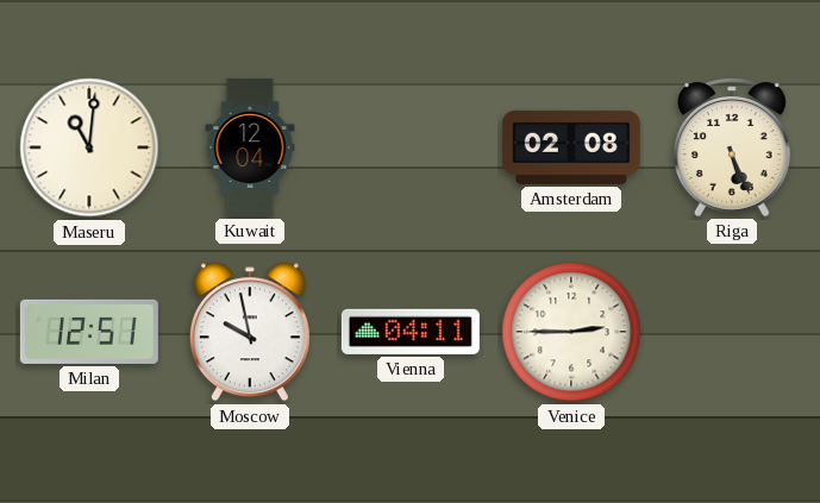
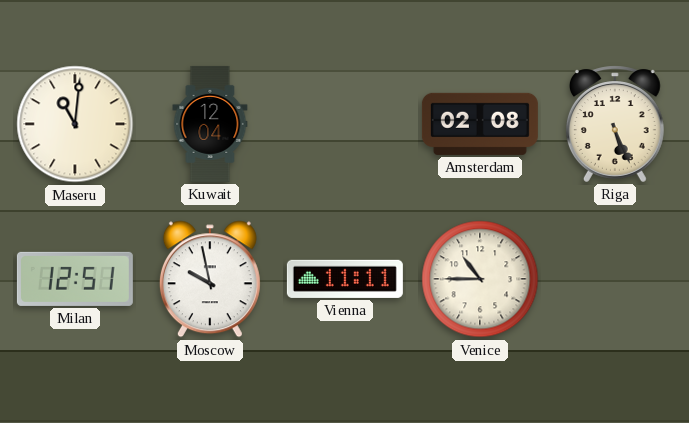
Vienna: 04:11 -> 11:11 (345, 279)
Venice: 2:45 -> 10:45 (480, 279)
